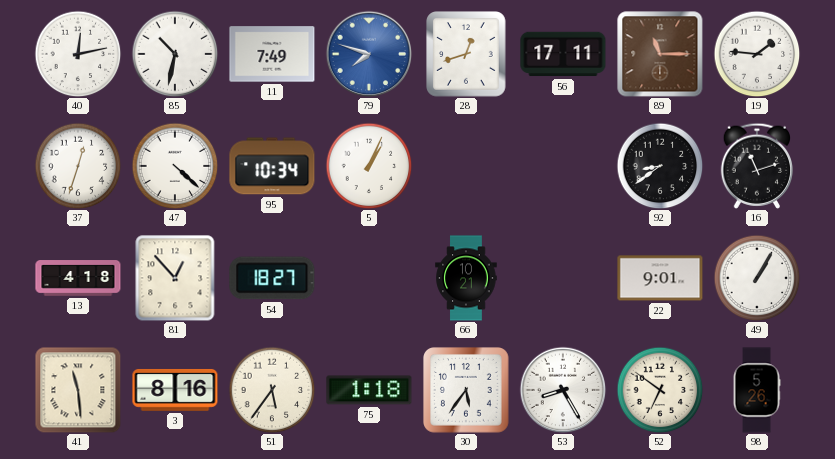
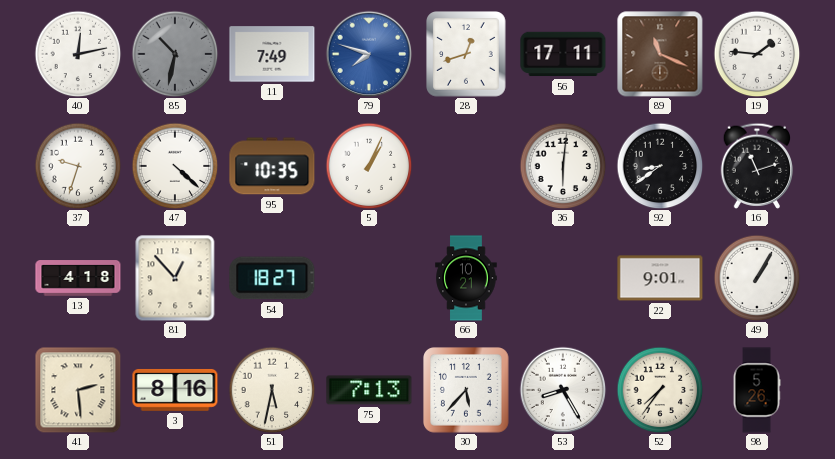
85 dial: white -> grey (175, 54)
89: 11:15 -> 11:19 (660, 54)
37: 12:33 -> 9:33 (78, 166)
95: 10:34 -> 10:35 (272, 166)
36: none -> 6:01 (563, 166)
41: 11:29 -> 2:29 (78, 390)
51: 5:36 -> 5:32 (272, 390)
75: 1:18 -> 7:13 (369, 390)
30: 5:36 -> 5:37 (467, 391)
52: 6:51 -> 7:36 (660, 390)
